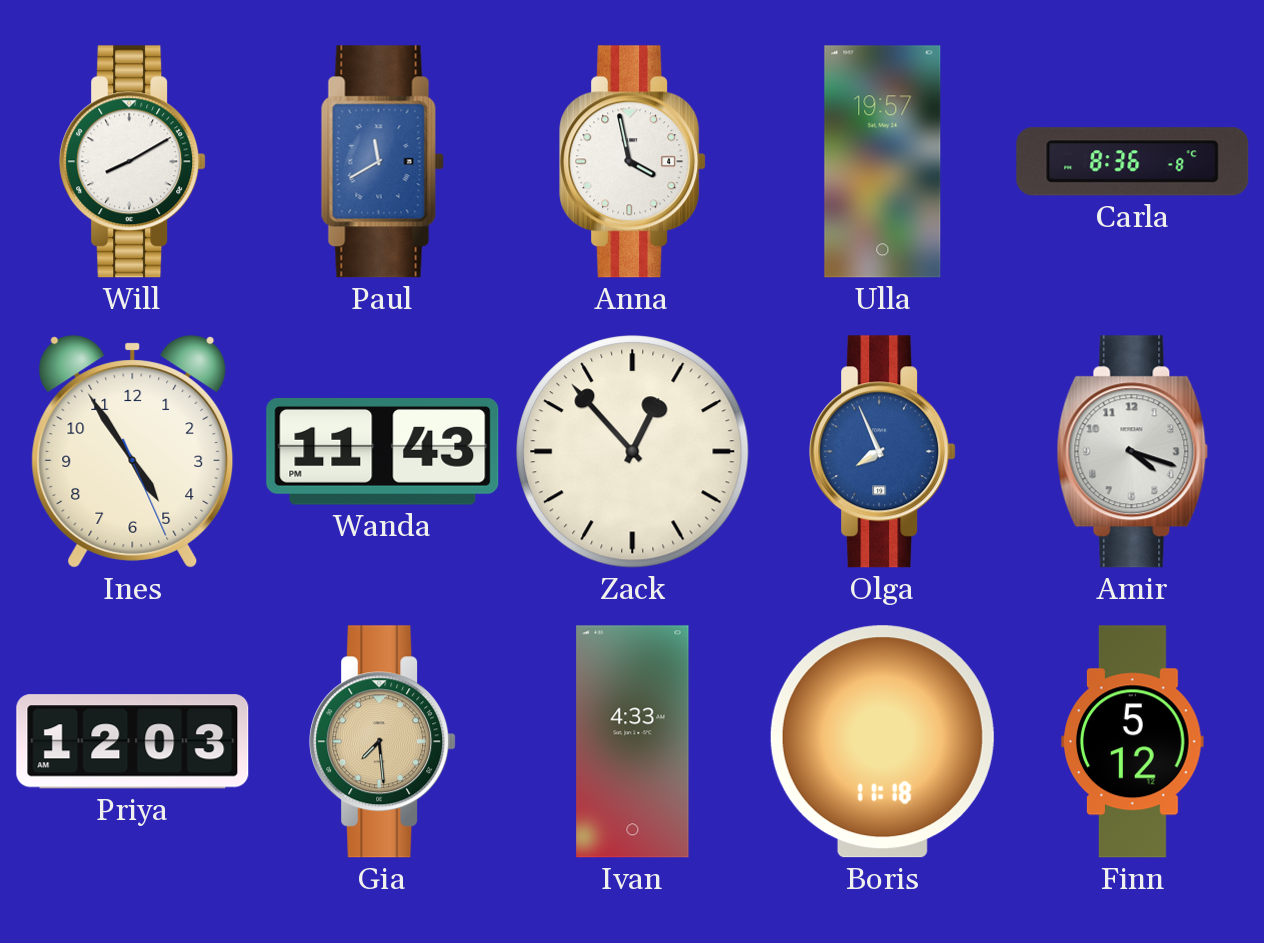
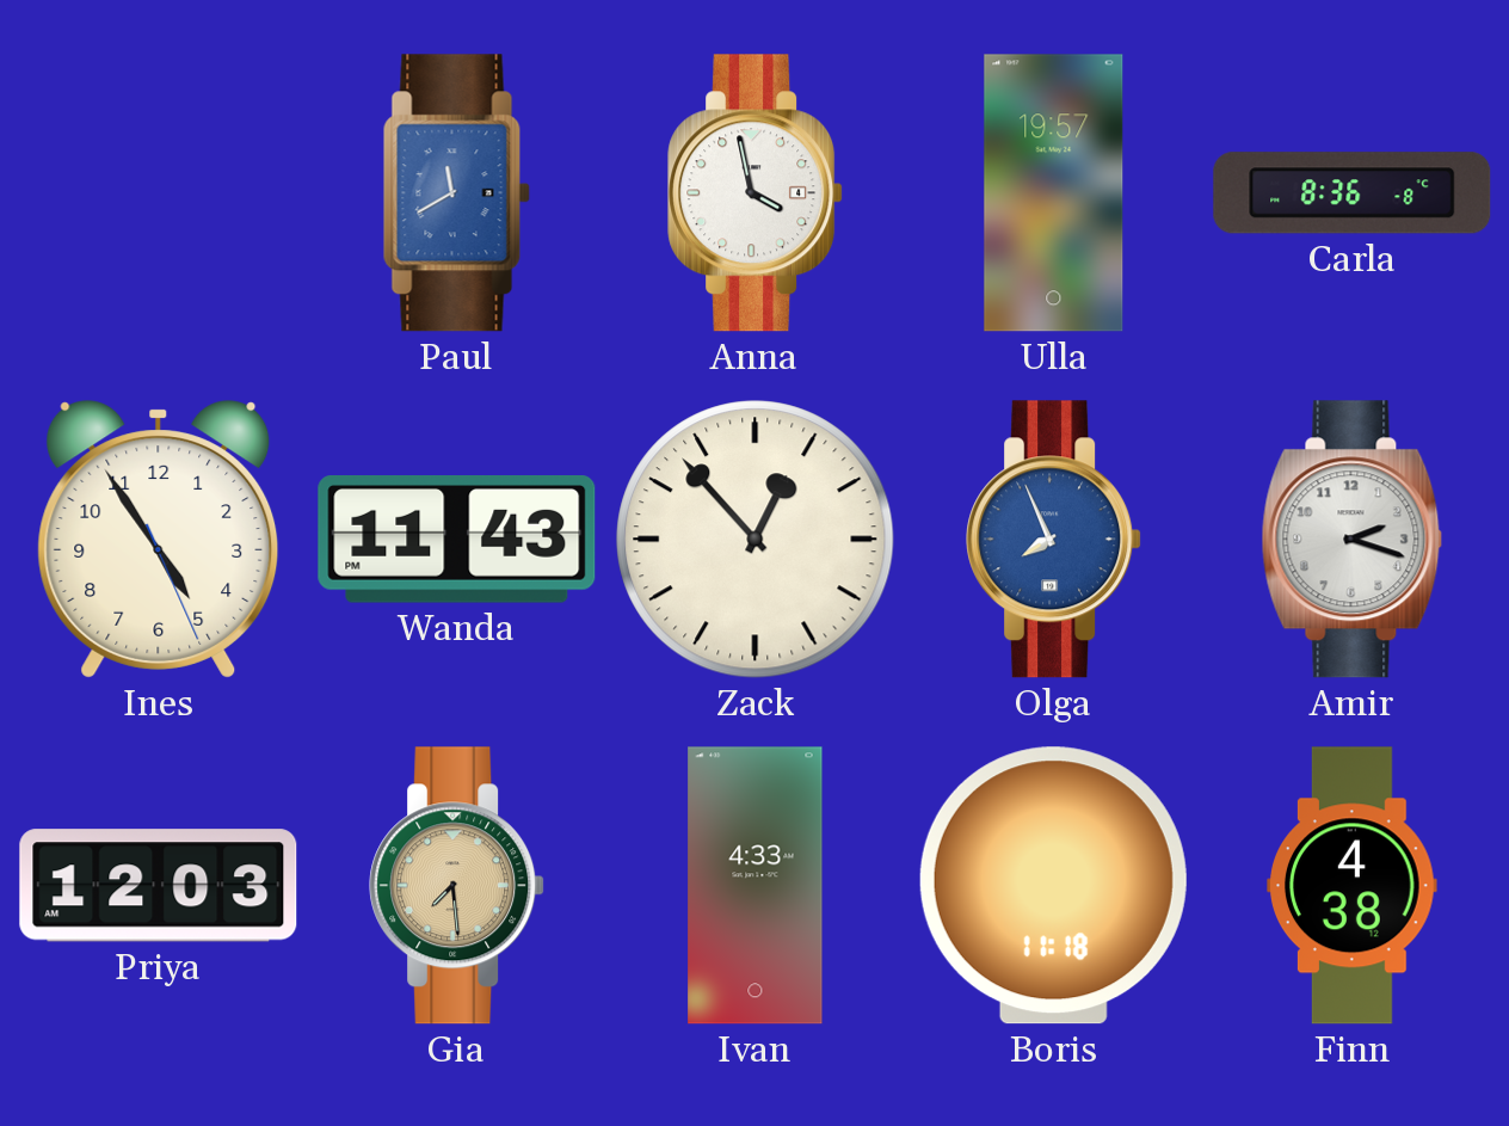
Will: 8:10 -> none (133, 162)
Amir: 4:18 -> 2:18 (1353, 540)
Finn: 5:12 -> 4:38 (1353, 886)
